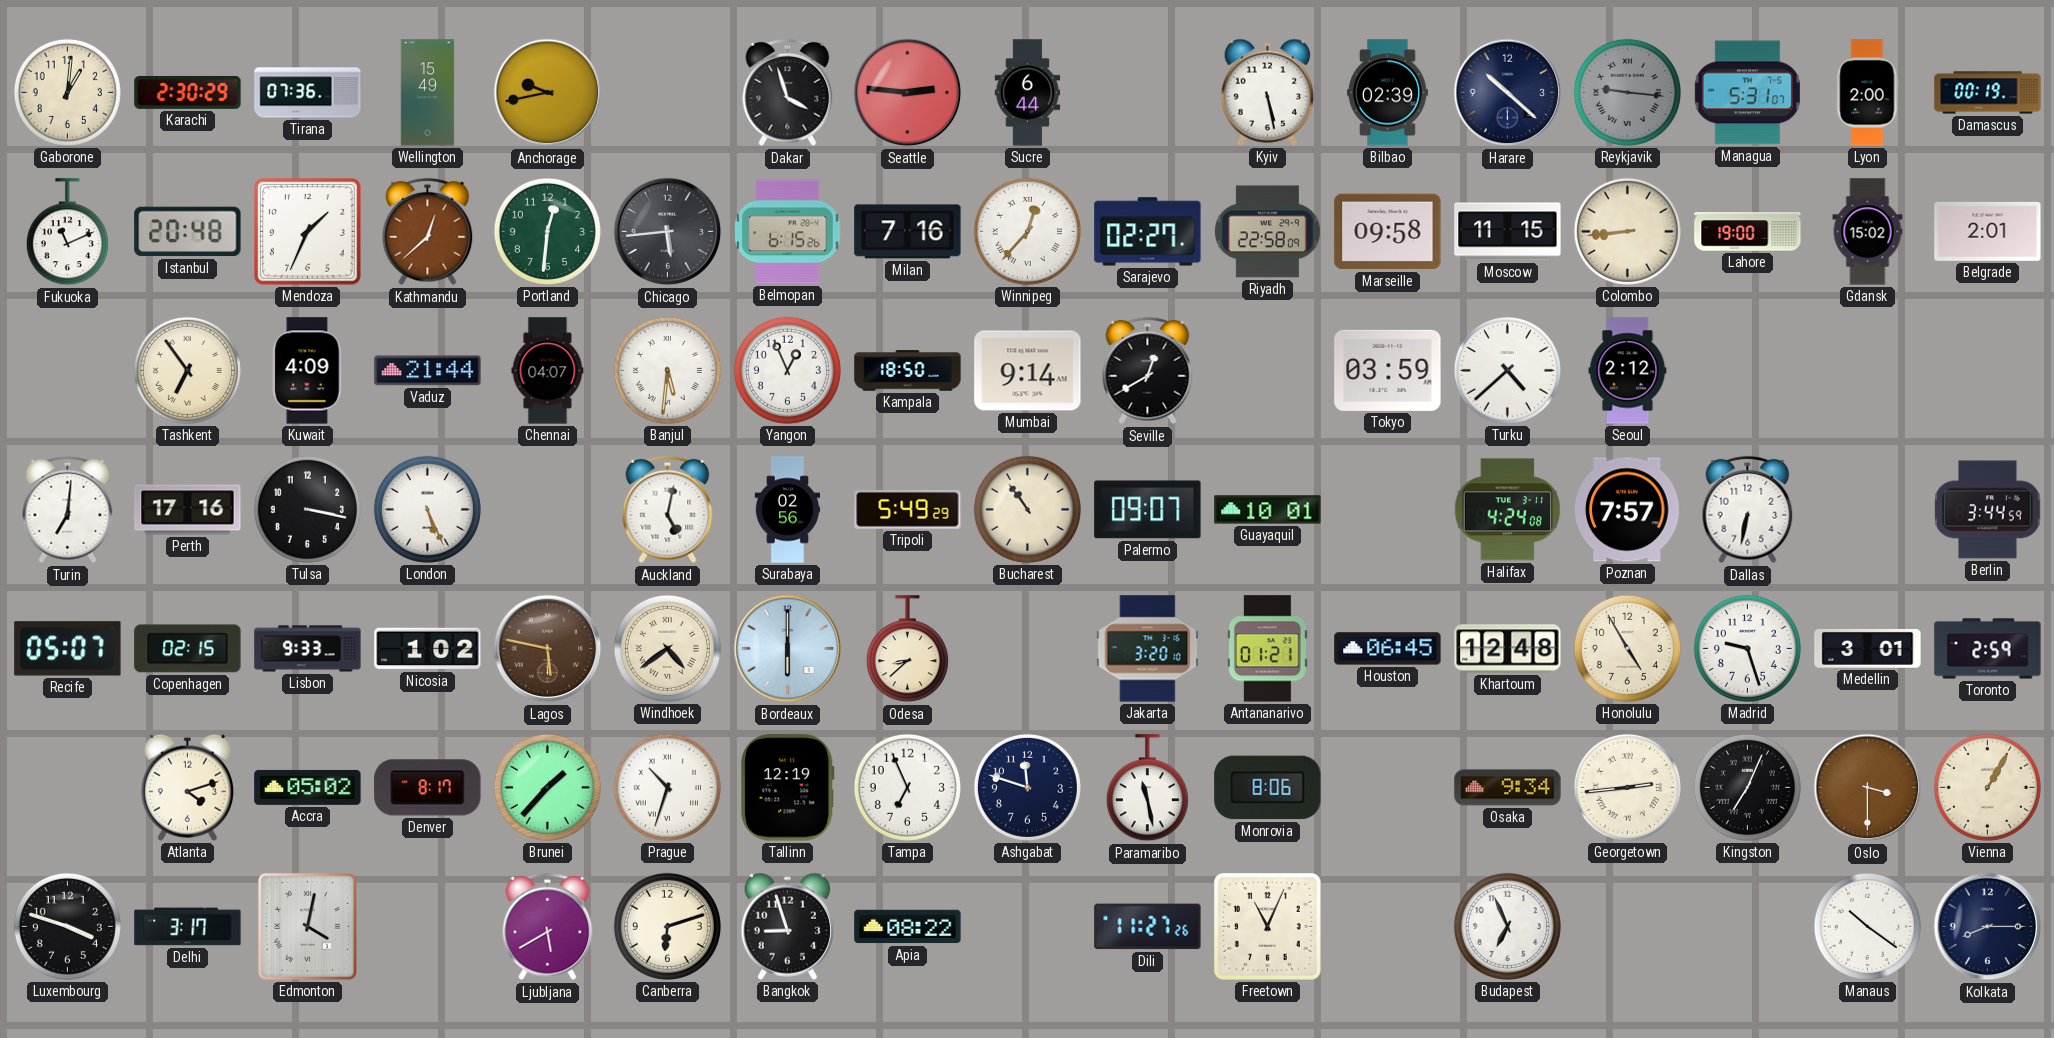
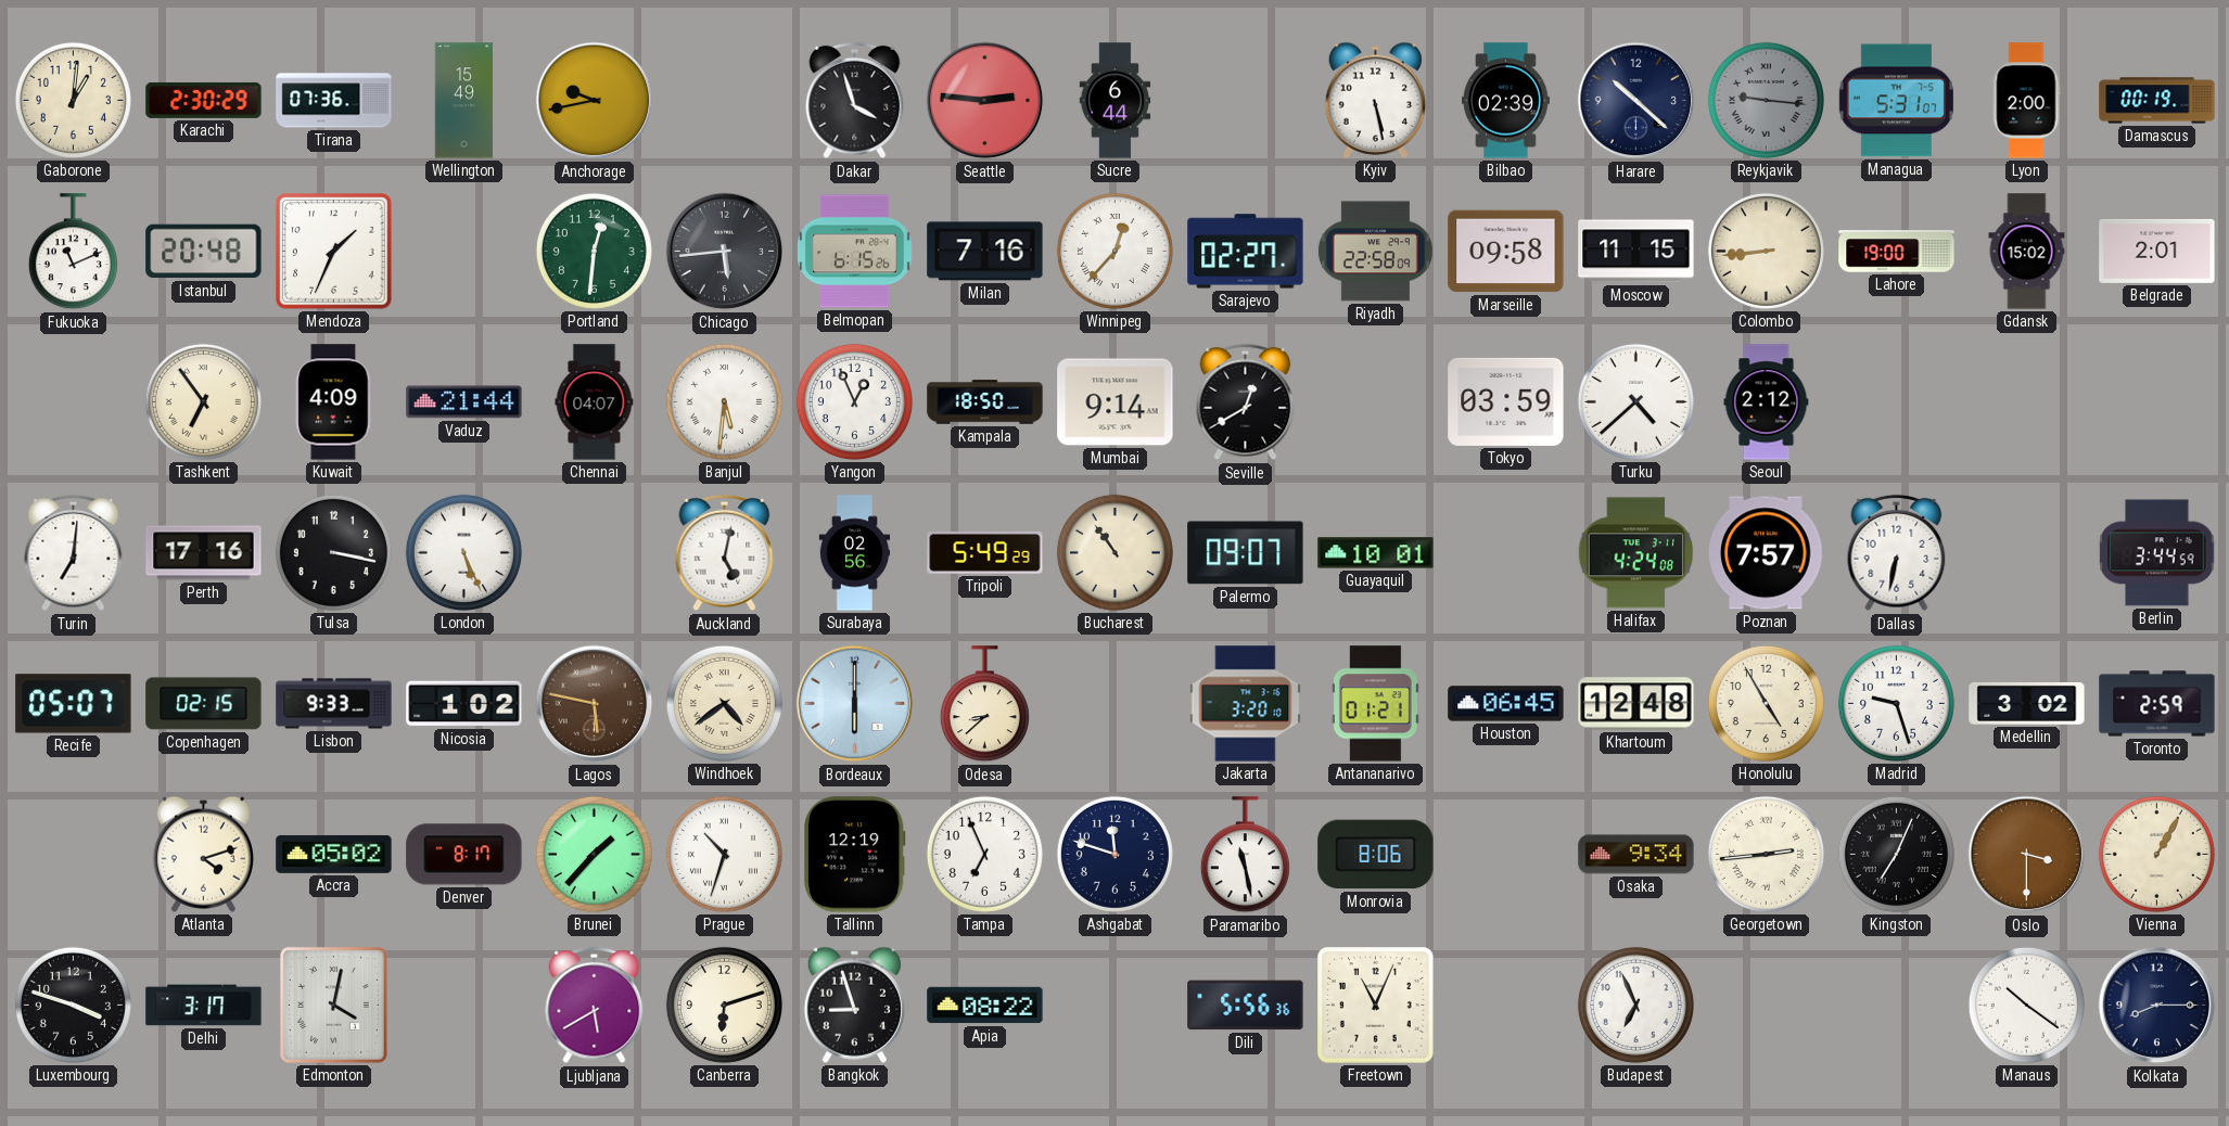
Kathmandu: 12:38 -> none (428, 232)
Medellin: 3:01 -> 3:02 (2027, 703)
Dili: 11:27 -> 5:56 (1246, 1006)
